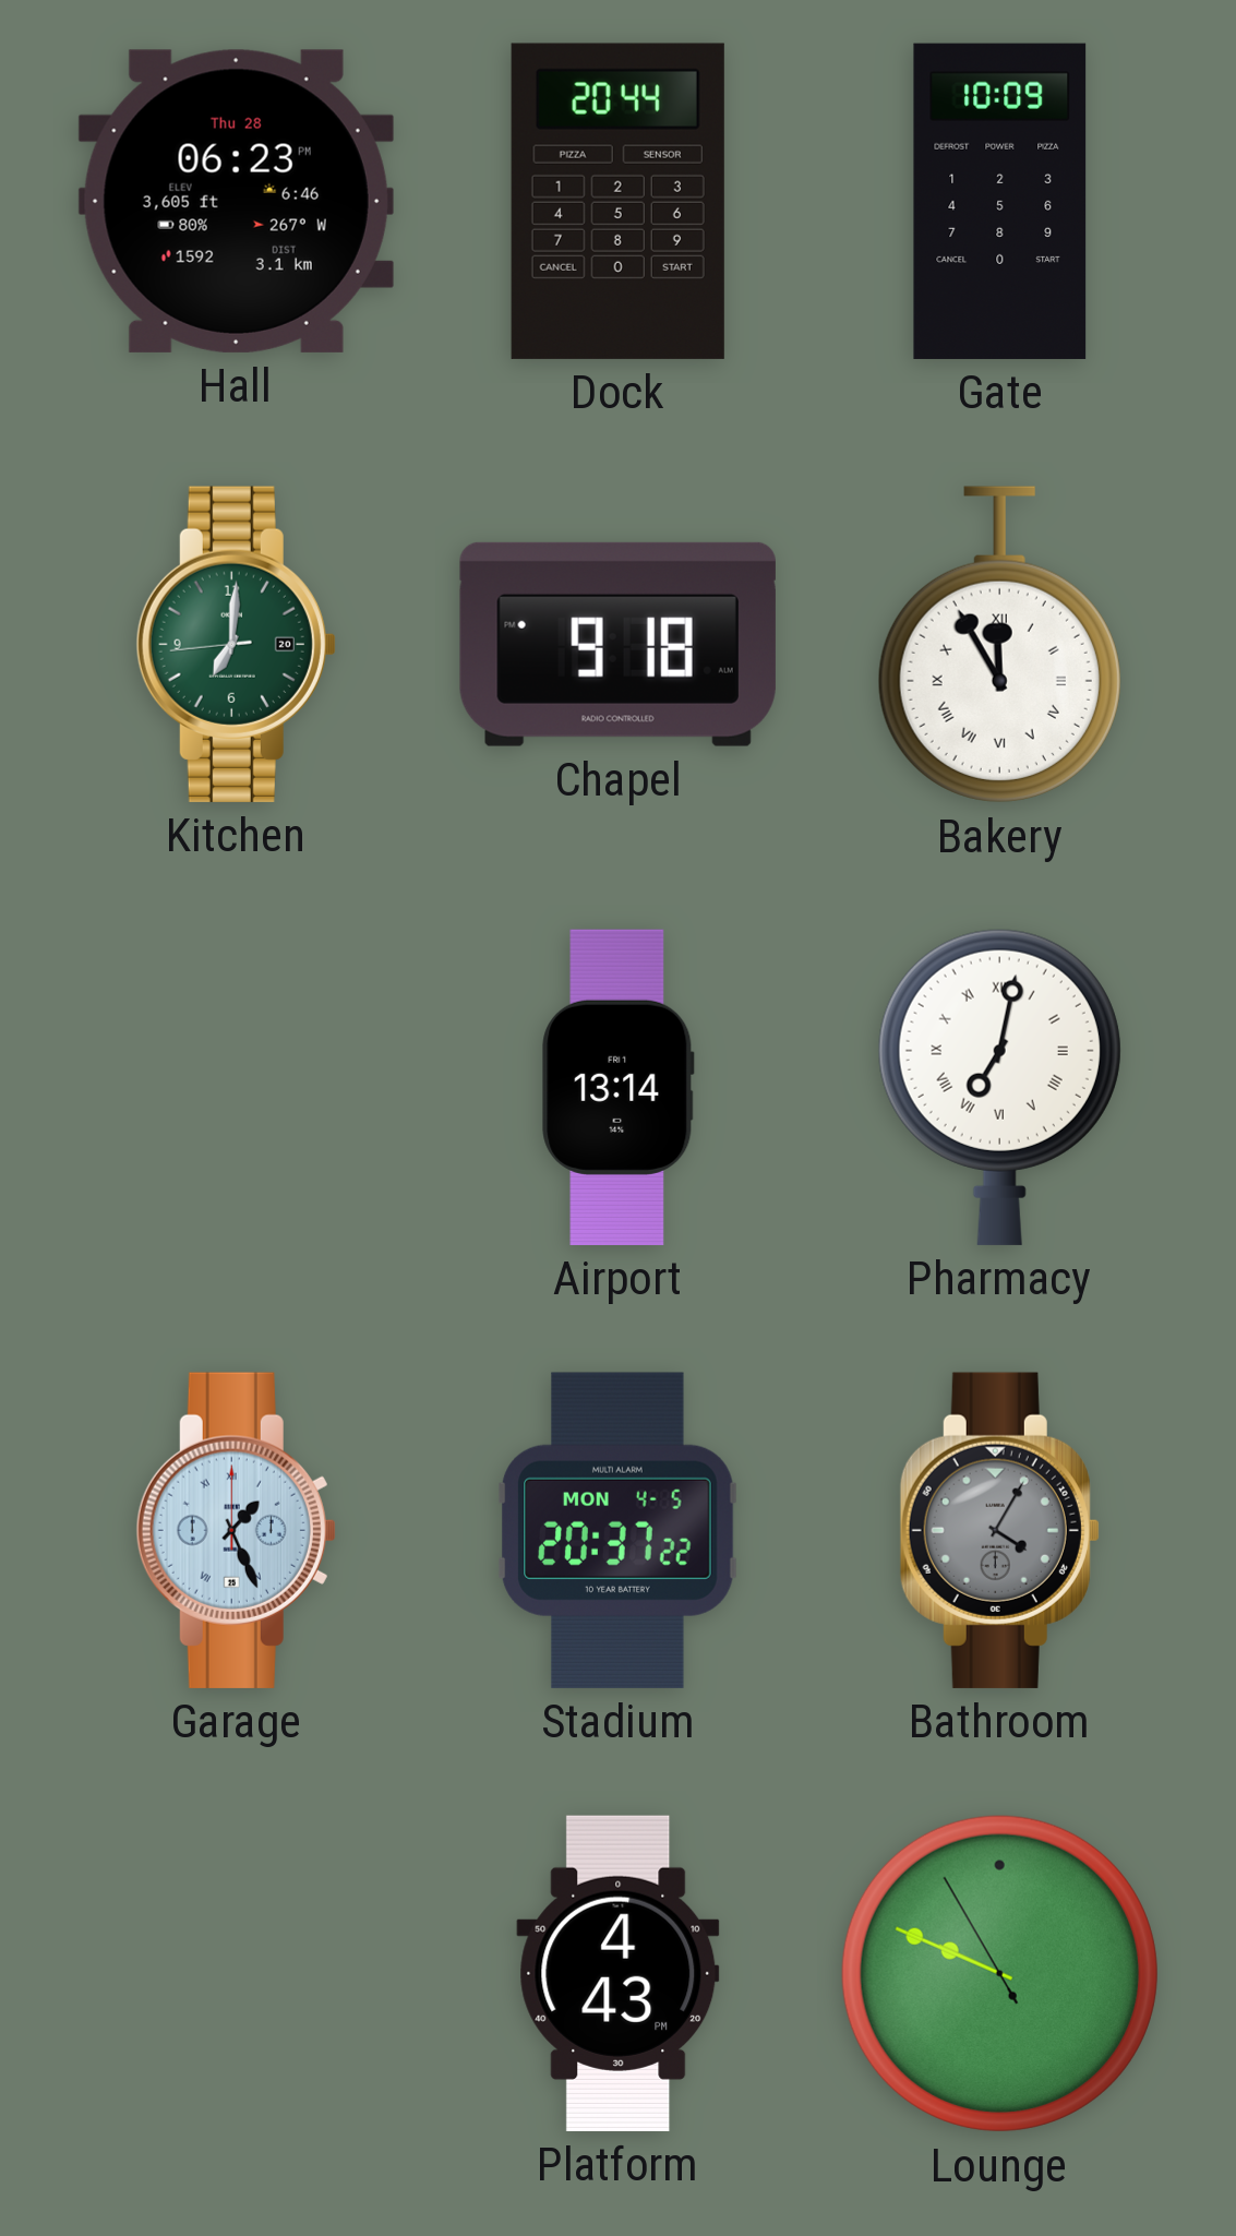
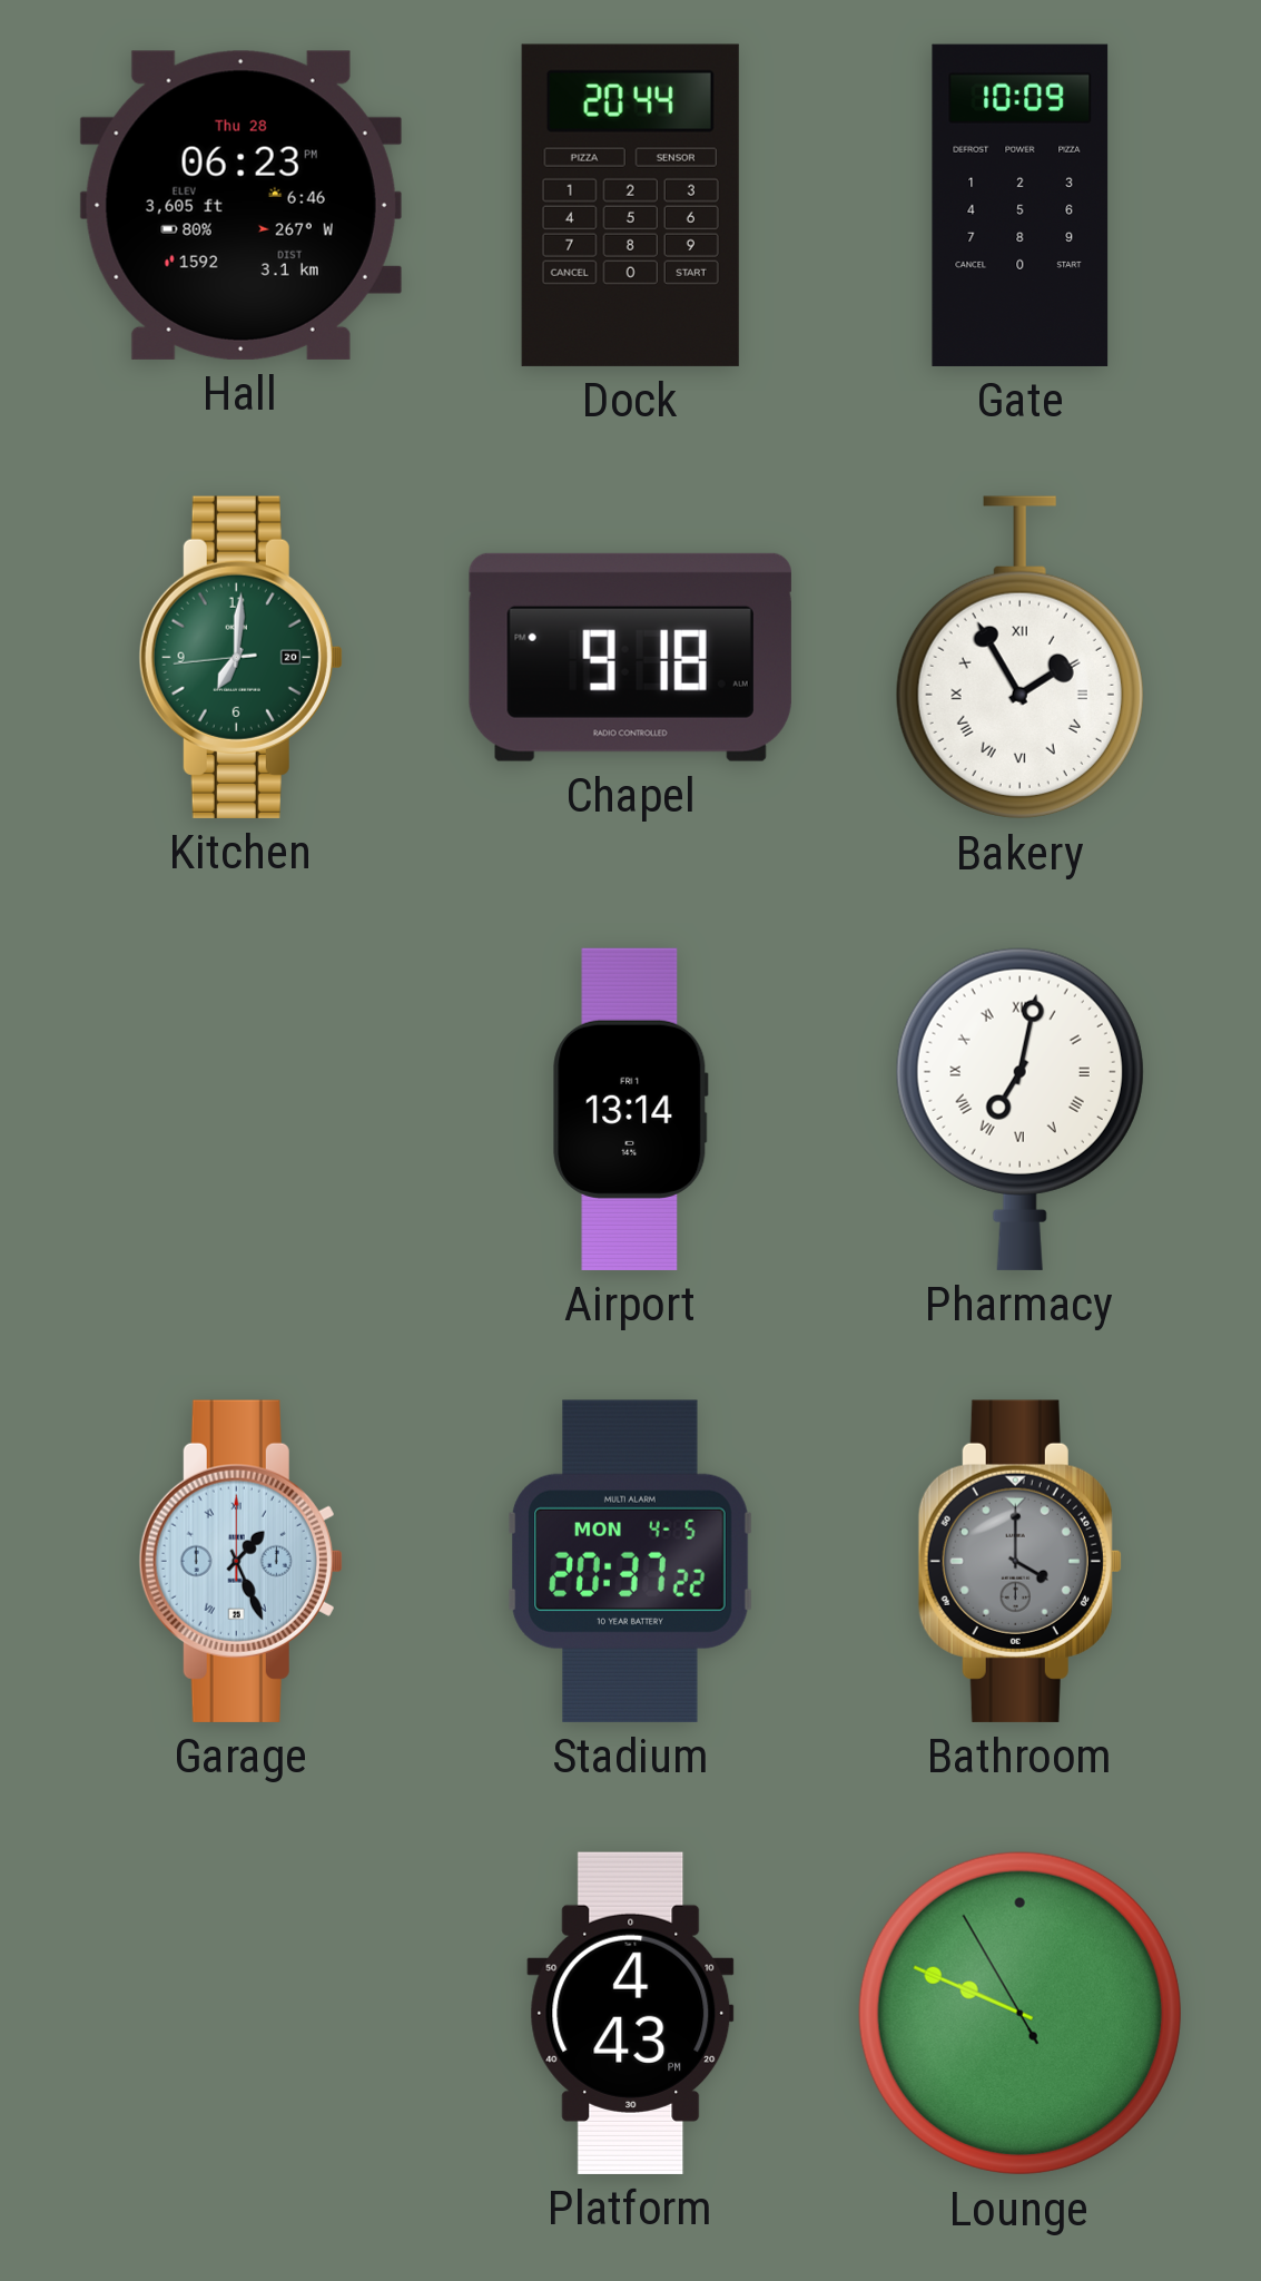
Bakery: 11:55 -> 1:55 (1019, 658)
Bathroom: 4:05 -> 4:00 (1019, 1561)
